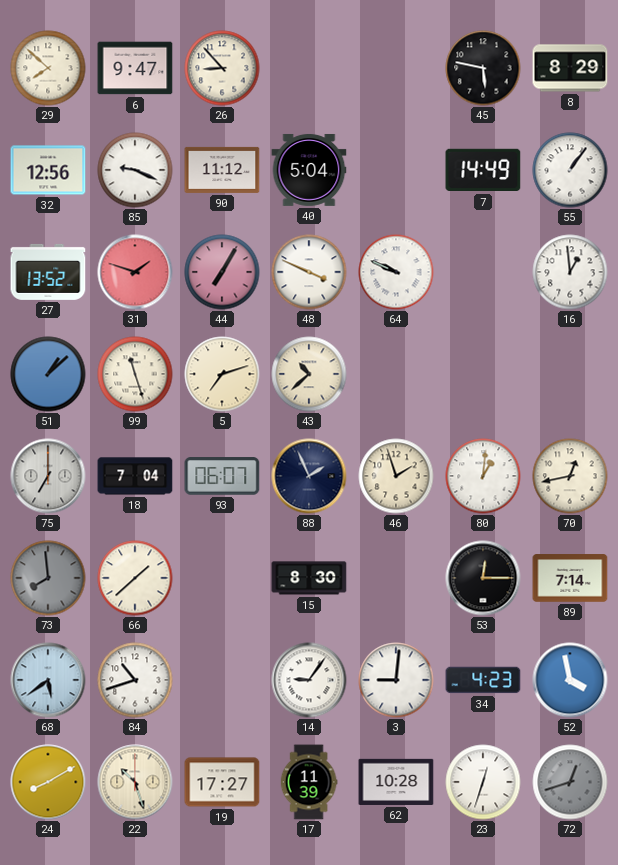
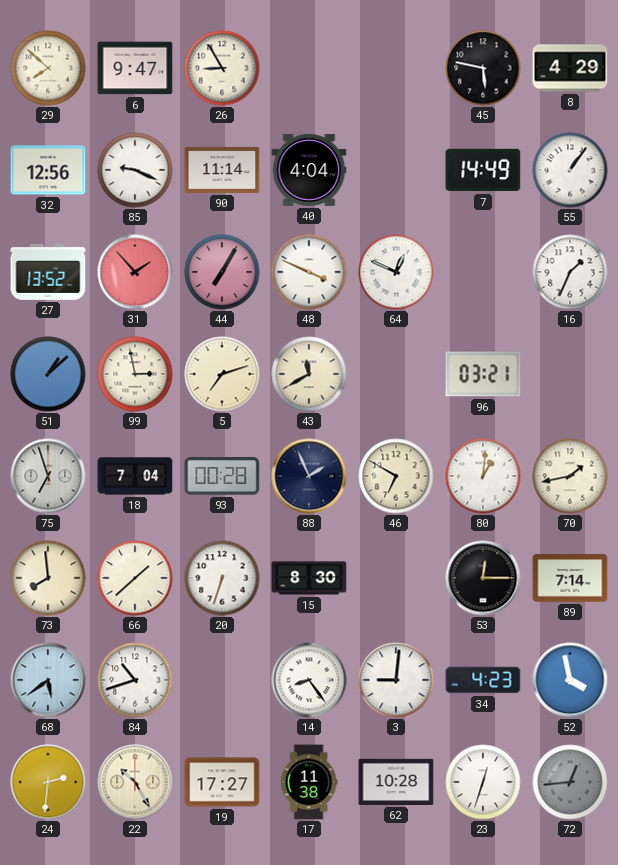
26: 8:53 -> 8:55 (222, 68)
8: 8:29 -> 4:29 (570, 68)
90: 11:12 -> 11:14 (222, 170)
40: 5:04 -> 4:04 (309, 170)
31: 1:48 -> 1:53 (135, 272)
64: 9:49 -> 12:49 (396, 272)
16: 12:59 -> 1:34 (570, 272)
99: 11:27 -> 2:58 (135, 374)
43: 10:38 -> 11:40 (309, 374)
96: none -> 03:21 (483, 374)
75: 7:00 -> 6:57 (48, 476)
93: 06:07 -> 00:28 (222, 476)
46: 1:57 -> 6:50 (396, 476)
70: 12:43 -> 1:43 (570, 476)
73 dial: grey -> cream (48, 578)
20: none -> 6:33 (222, 578)
14: 9:06 -> 8:24 (309, 680)
24: 8:10 -> 2:31 (48, 782)
22: 10:27 -> 10:25 (135, 782)
17: 11:39 -> 11:38 (309, 782)
72: 12:42 -> 12:44 (570, 782)
